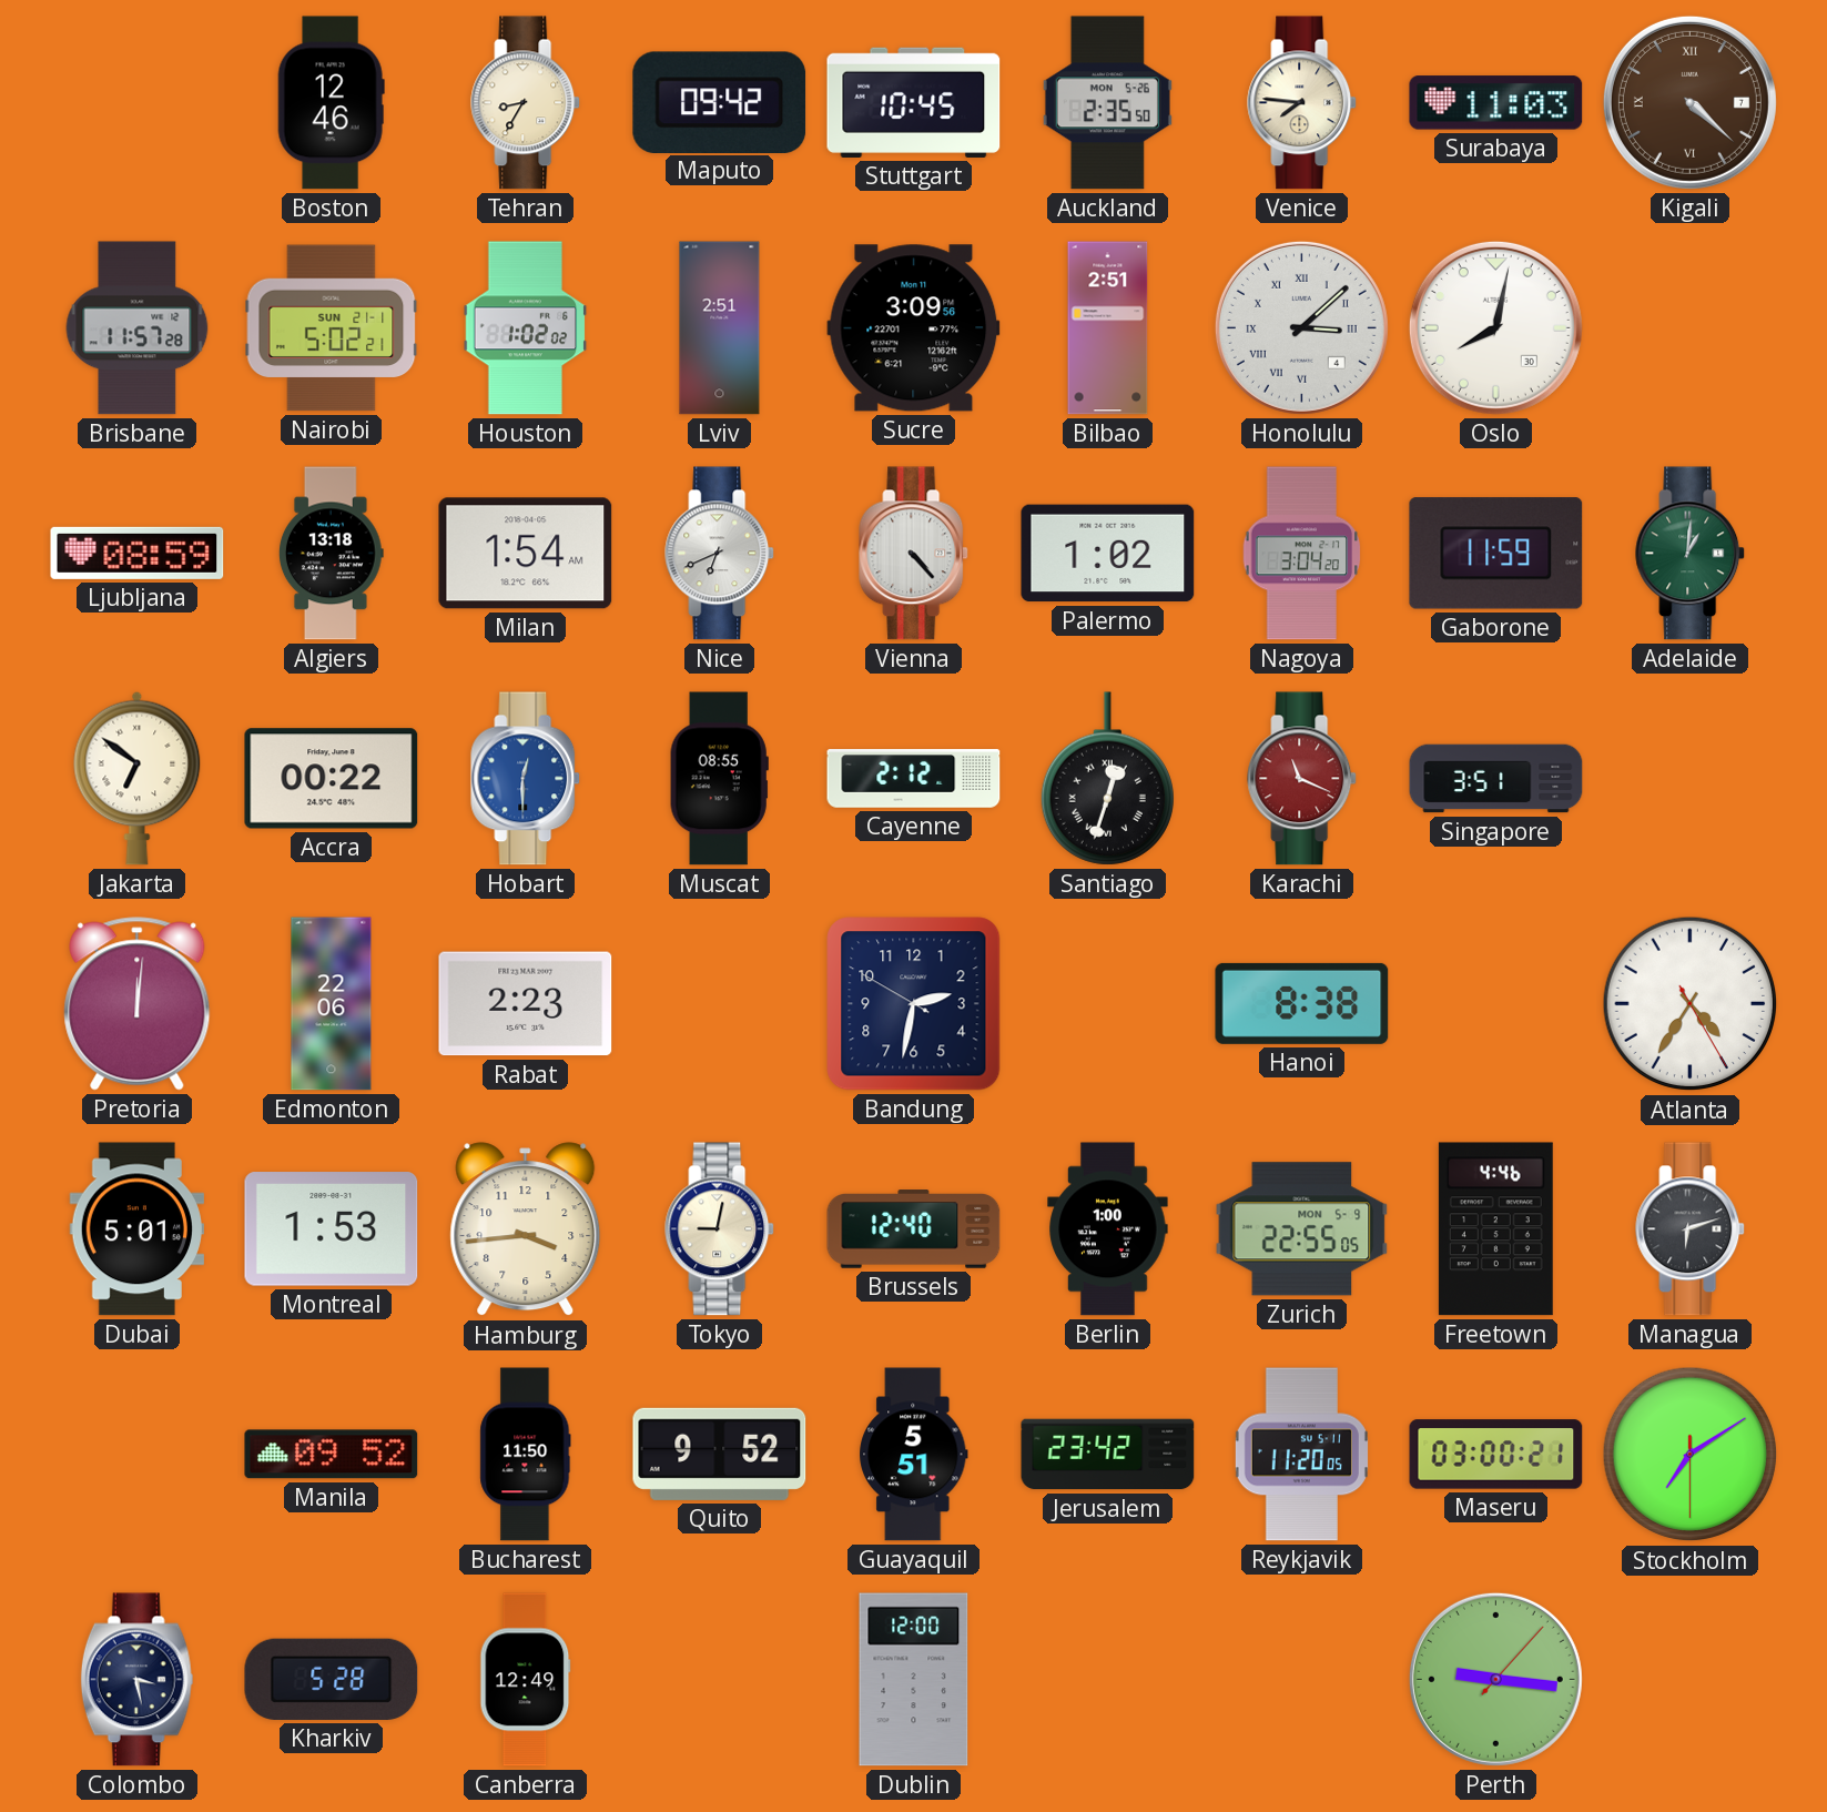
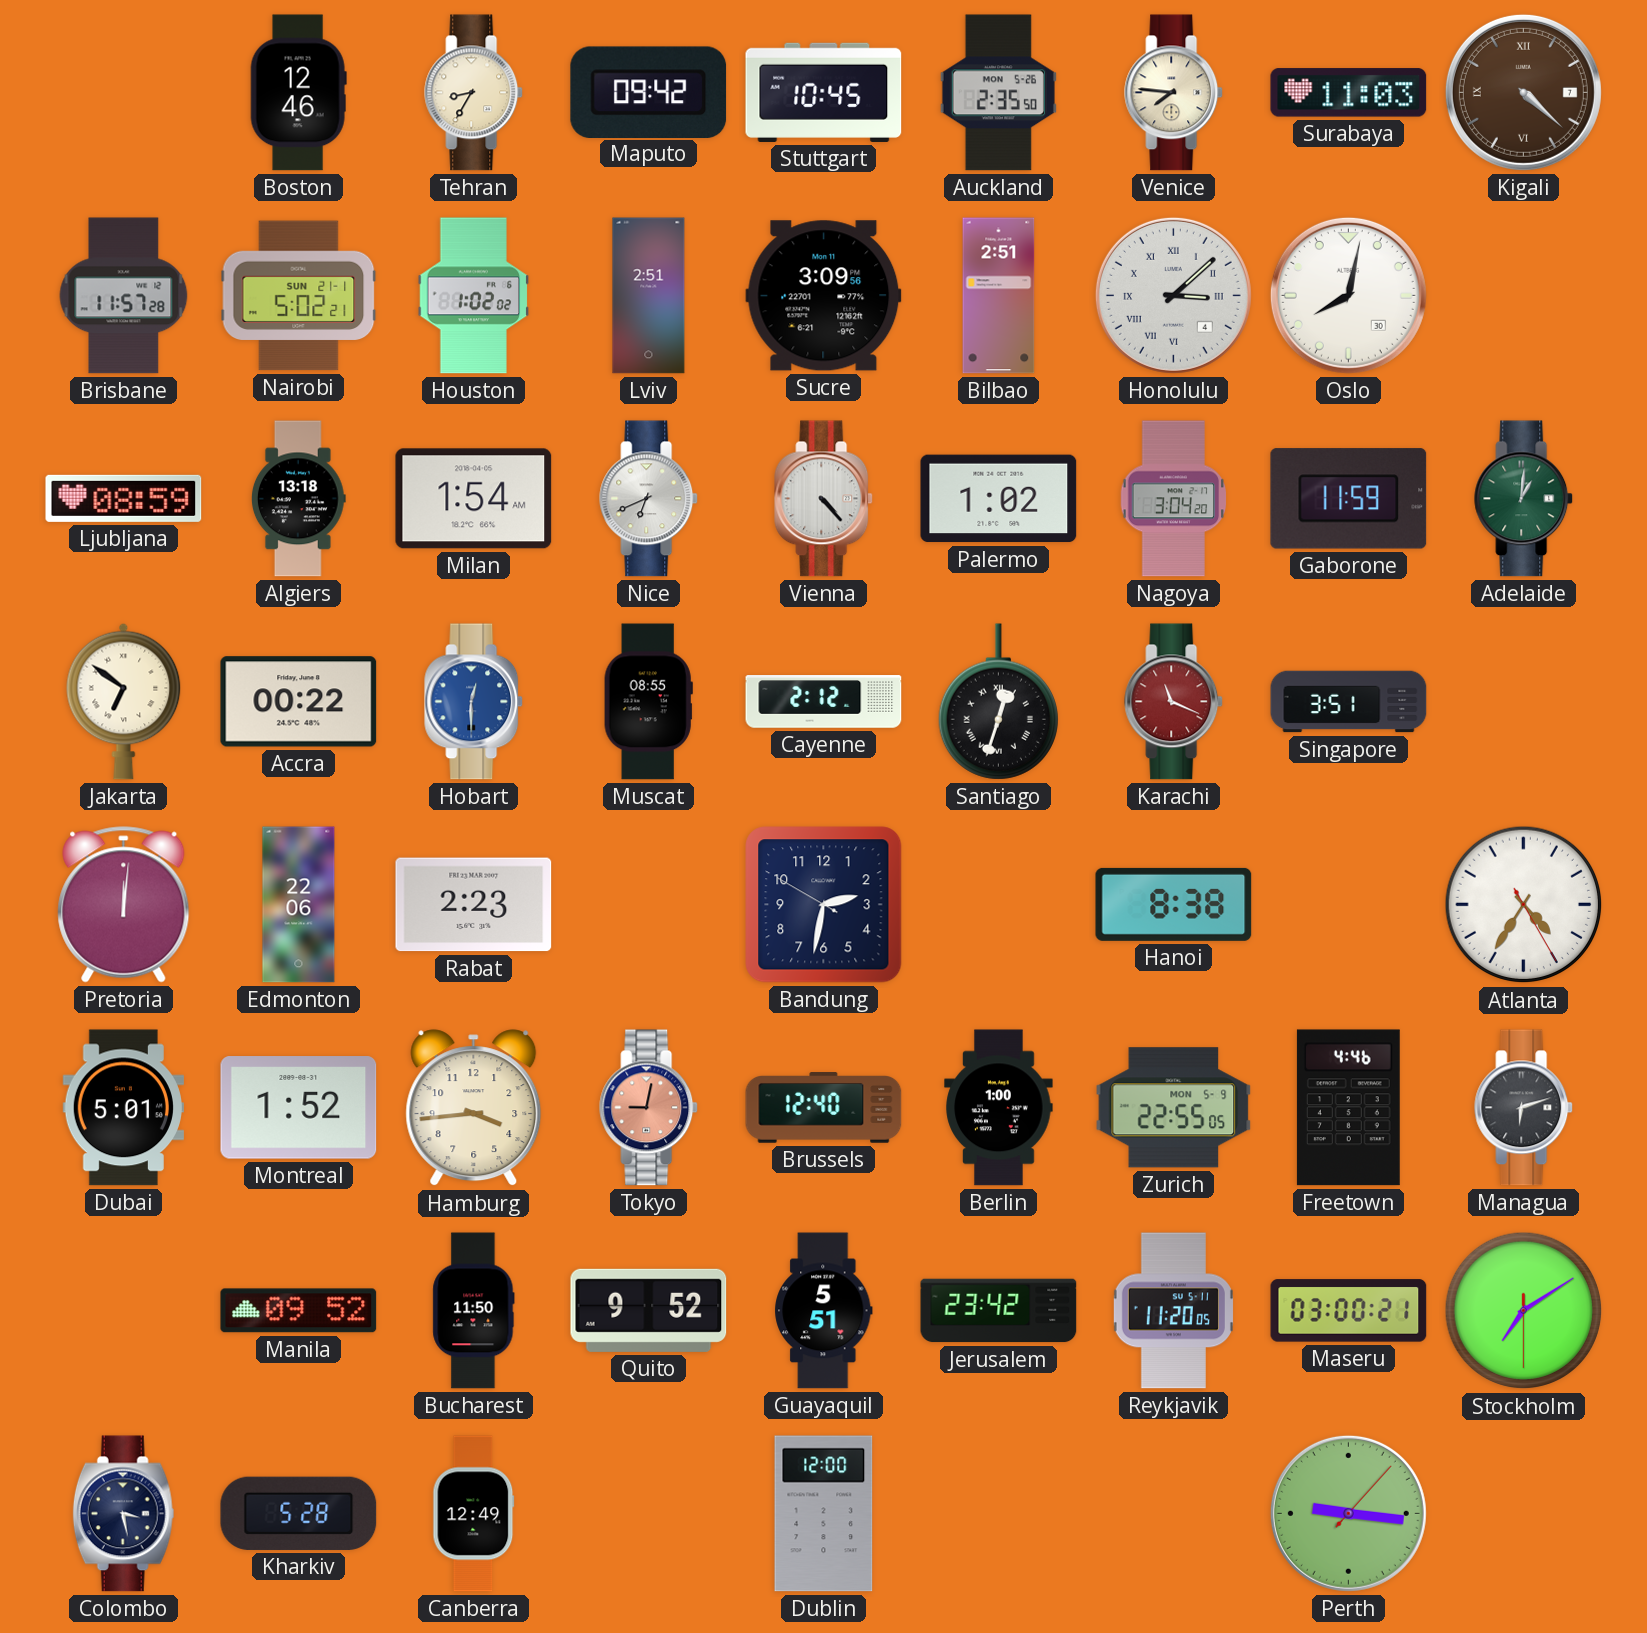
Montreal: 1:53 -> 1:52 (299, 1108)
Tokyo dial: cream -> salmon (649, 1108)
